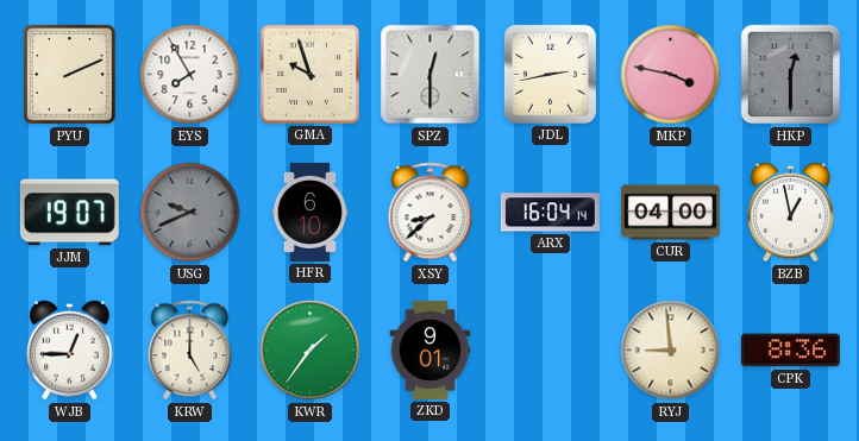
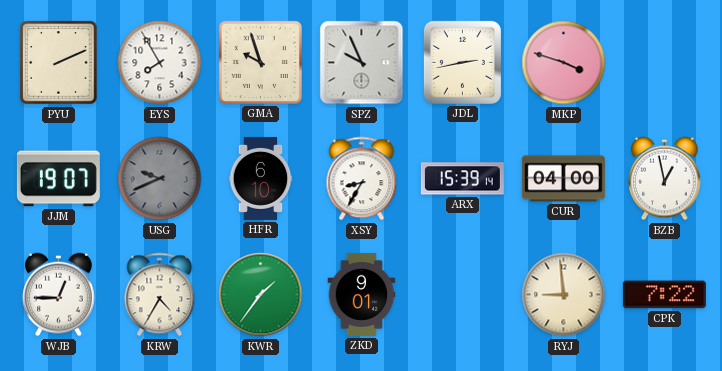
SPZ: 12:30 -> 9:56 (362, 63)
MKP: 3:47 -> 3:48 (564, 63)
HKP: 12:30 -> none (791, 75)
XSY: 8:38 -> 8:35 (362, 179)
ARX: 16:04 -> 15:39 (462, 179)
KRW: 5:00 -> 4:35 (160, 295)
CPK: 8:36 -> 7:22 (664, 295)
